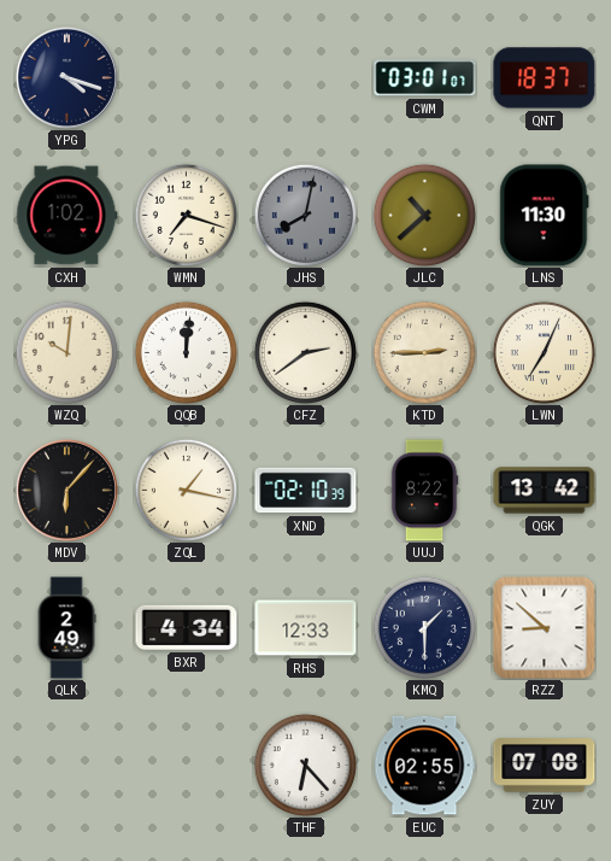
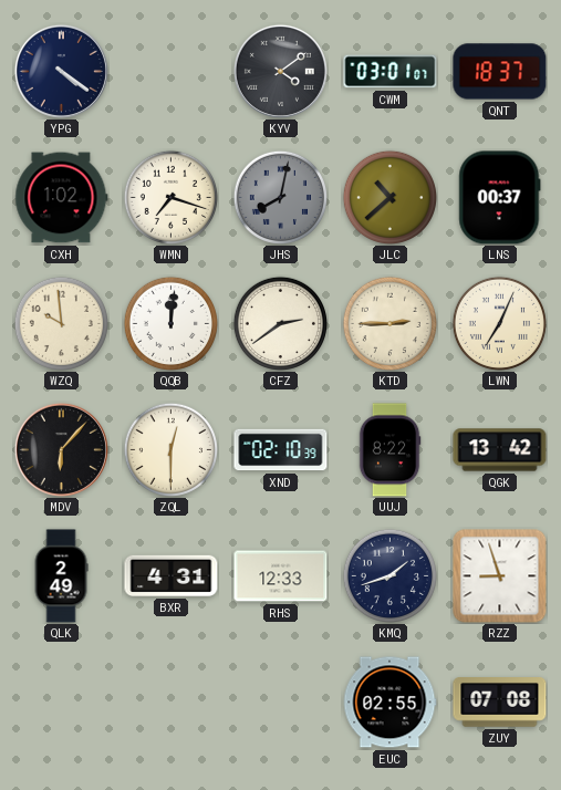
YPG: 4:18 -> 4:21 (61, 71)
KYV: none -> 4:09 (280, 71)
LNS: 11:30 -> 00:37 (500, 198)
WZQ: 10:01 -> 9:59 (61, 323)
ZQL: 1:17 -> 12:30 (170, 449)
BXR: 4:34 -> 4:31 (172, 575)
KMQ: 1:30 -> 1:42 (389, 575)
RZZ: 8:52 -> 8:57 (500, 576)
THF: 6:23 -> none (305, 765)
